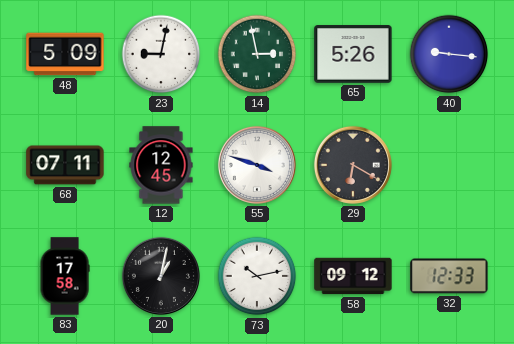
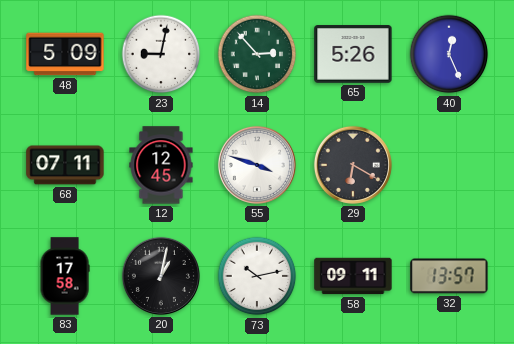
14: 2:58 -> 2:53 (257, 54)
40: 9:16 -> 12:26 (449, 54)
58: 09:12 -> 09:11 (353, 276)
32: 12:33 -> 13:57 (449, 276)
